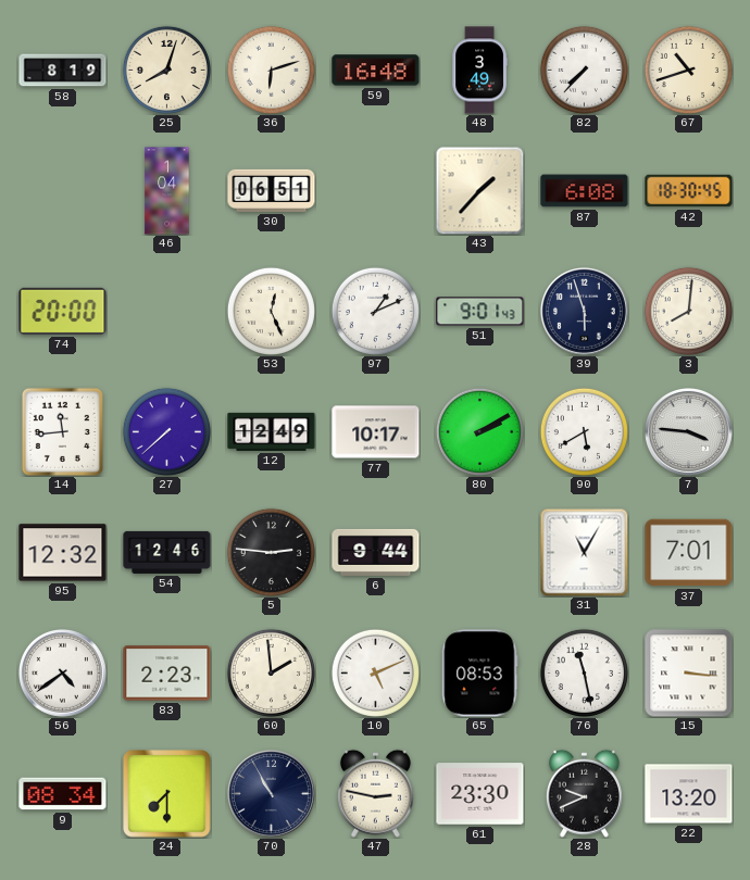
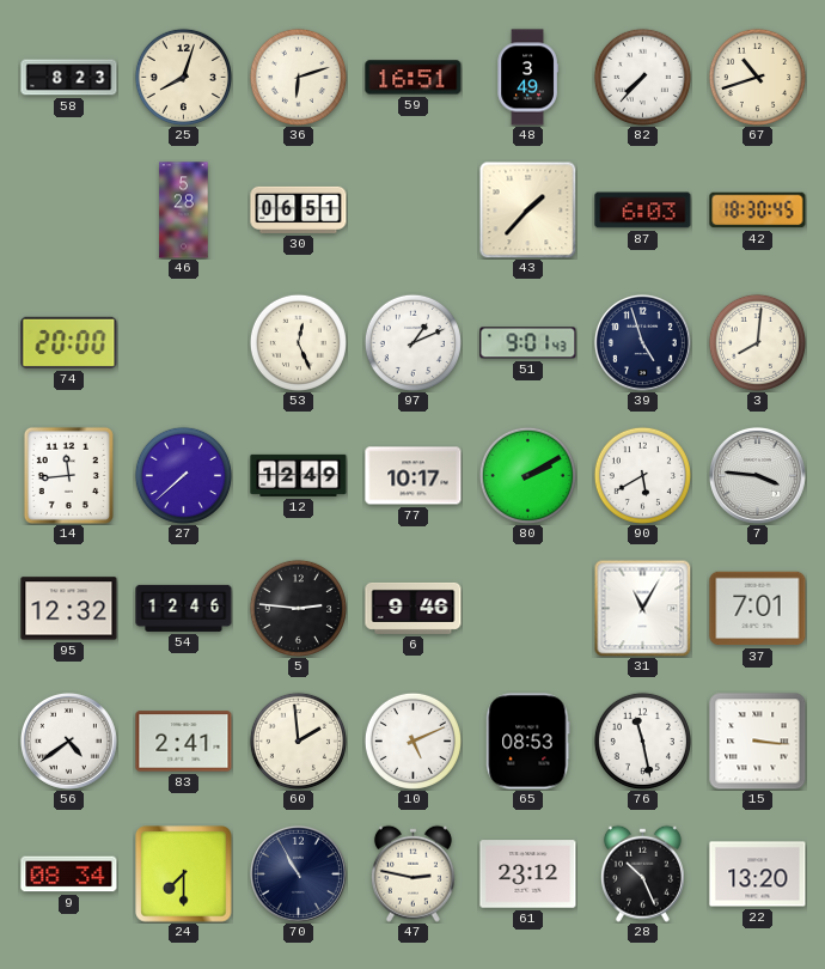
58: 8:19 -> 8:23 (69, 78)
59: 16:48 -> 16:51 (414, 78)
46: 1:04 -> 5:28 (184, 211)
87: 6:08 -> 6:03 (643, 211)
39: 5:57 -> 4:57 (642, 342)
6: 9:44 -> 9:46 (414, 608)
83: 2:23 -> 2:41 (184, 742)
61: 23:30 -> 23:12 (528, 874)
28: 9:41 -> 10:26 (642, 873)
